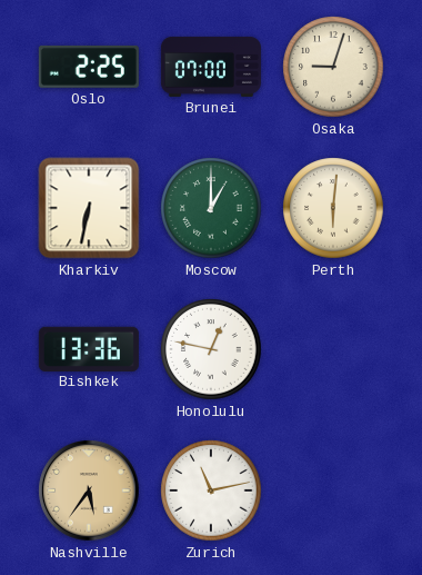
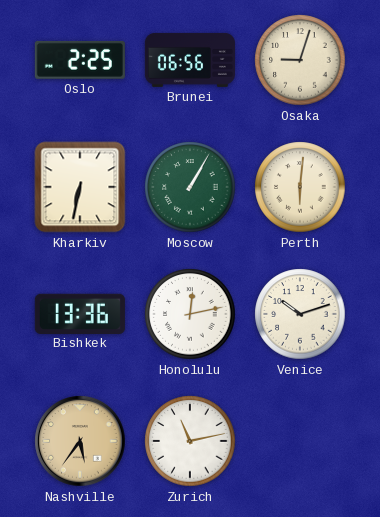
Brunei: 07:00 -> 06:56 (190, 60)
Moscow: 1:00 -> 1:05 (190, 187)
Honolulu: 12:47 -> 12:13 (190, 314)
Venice: none -> 10:12 (300, 314)
